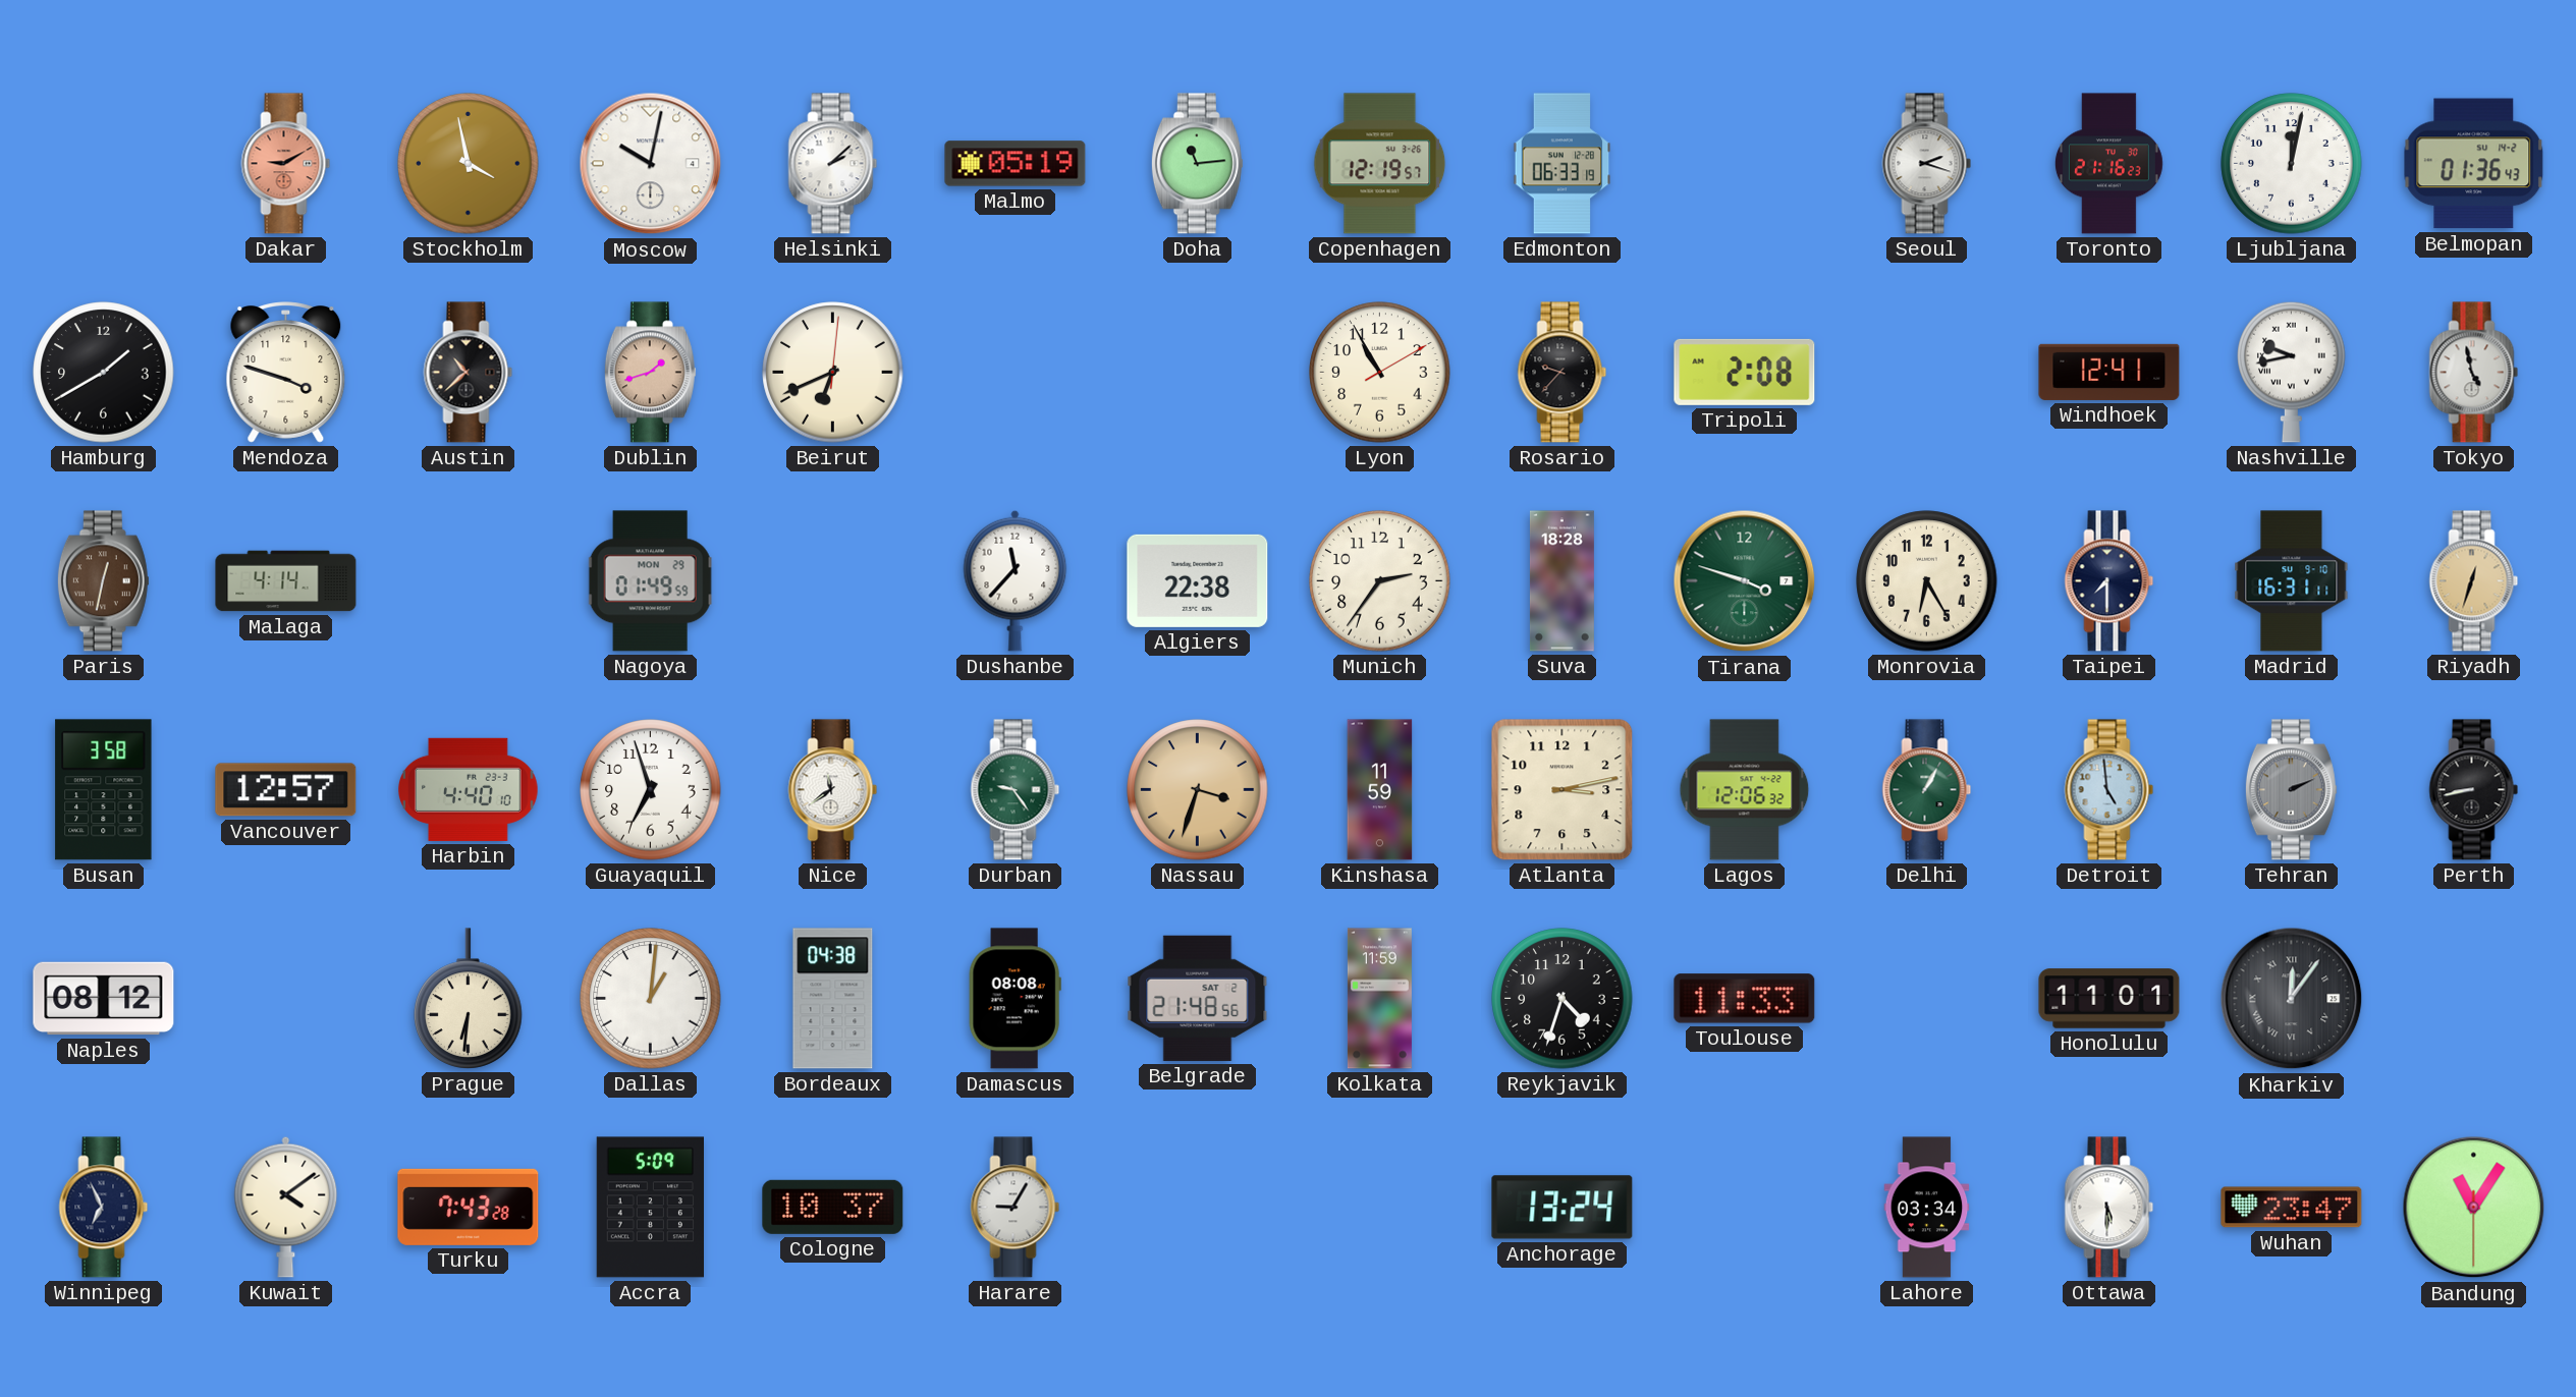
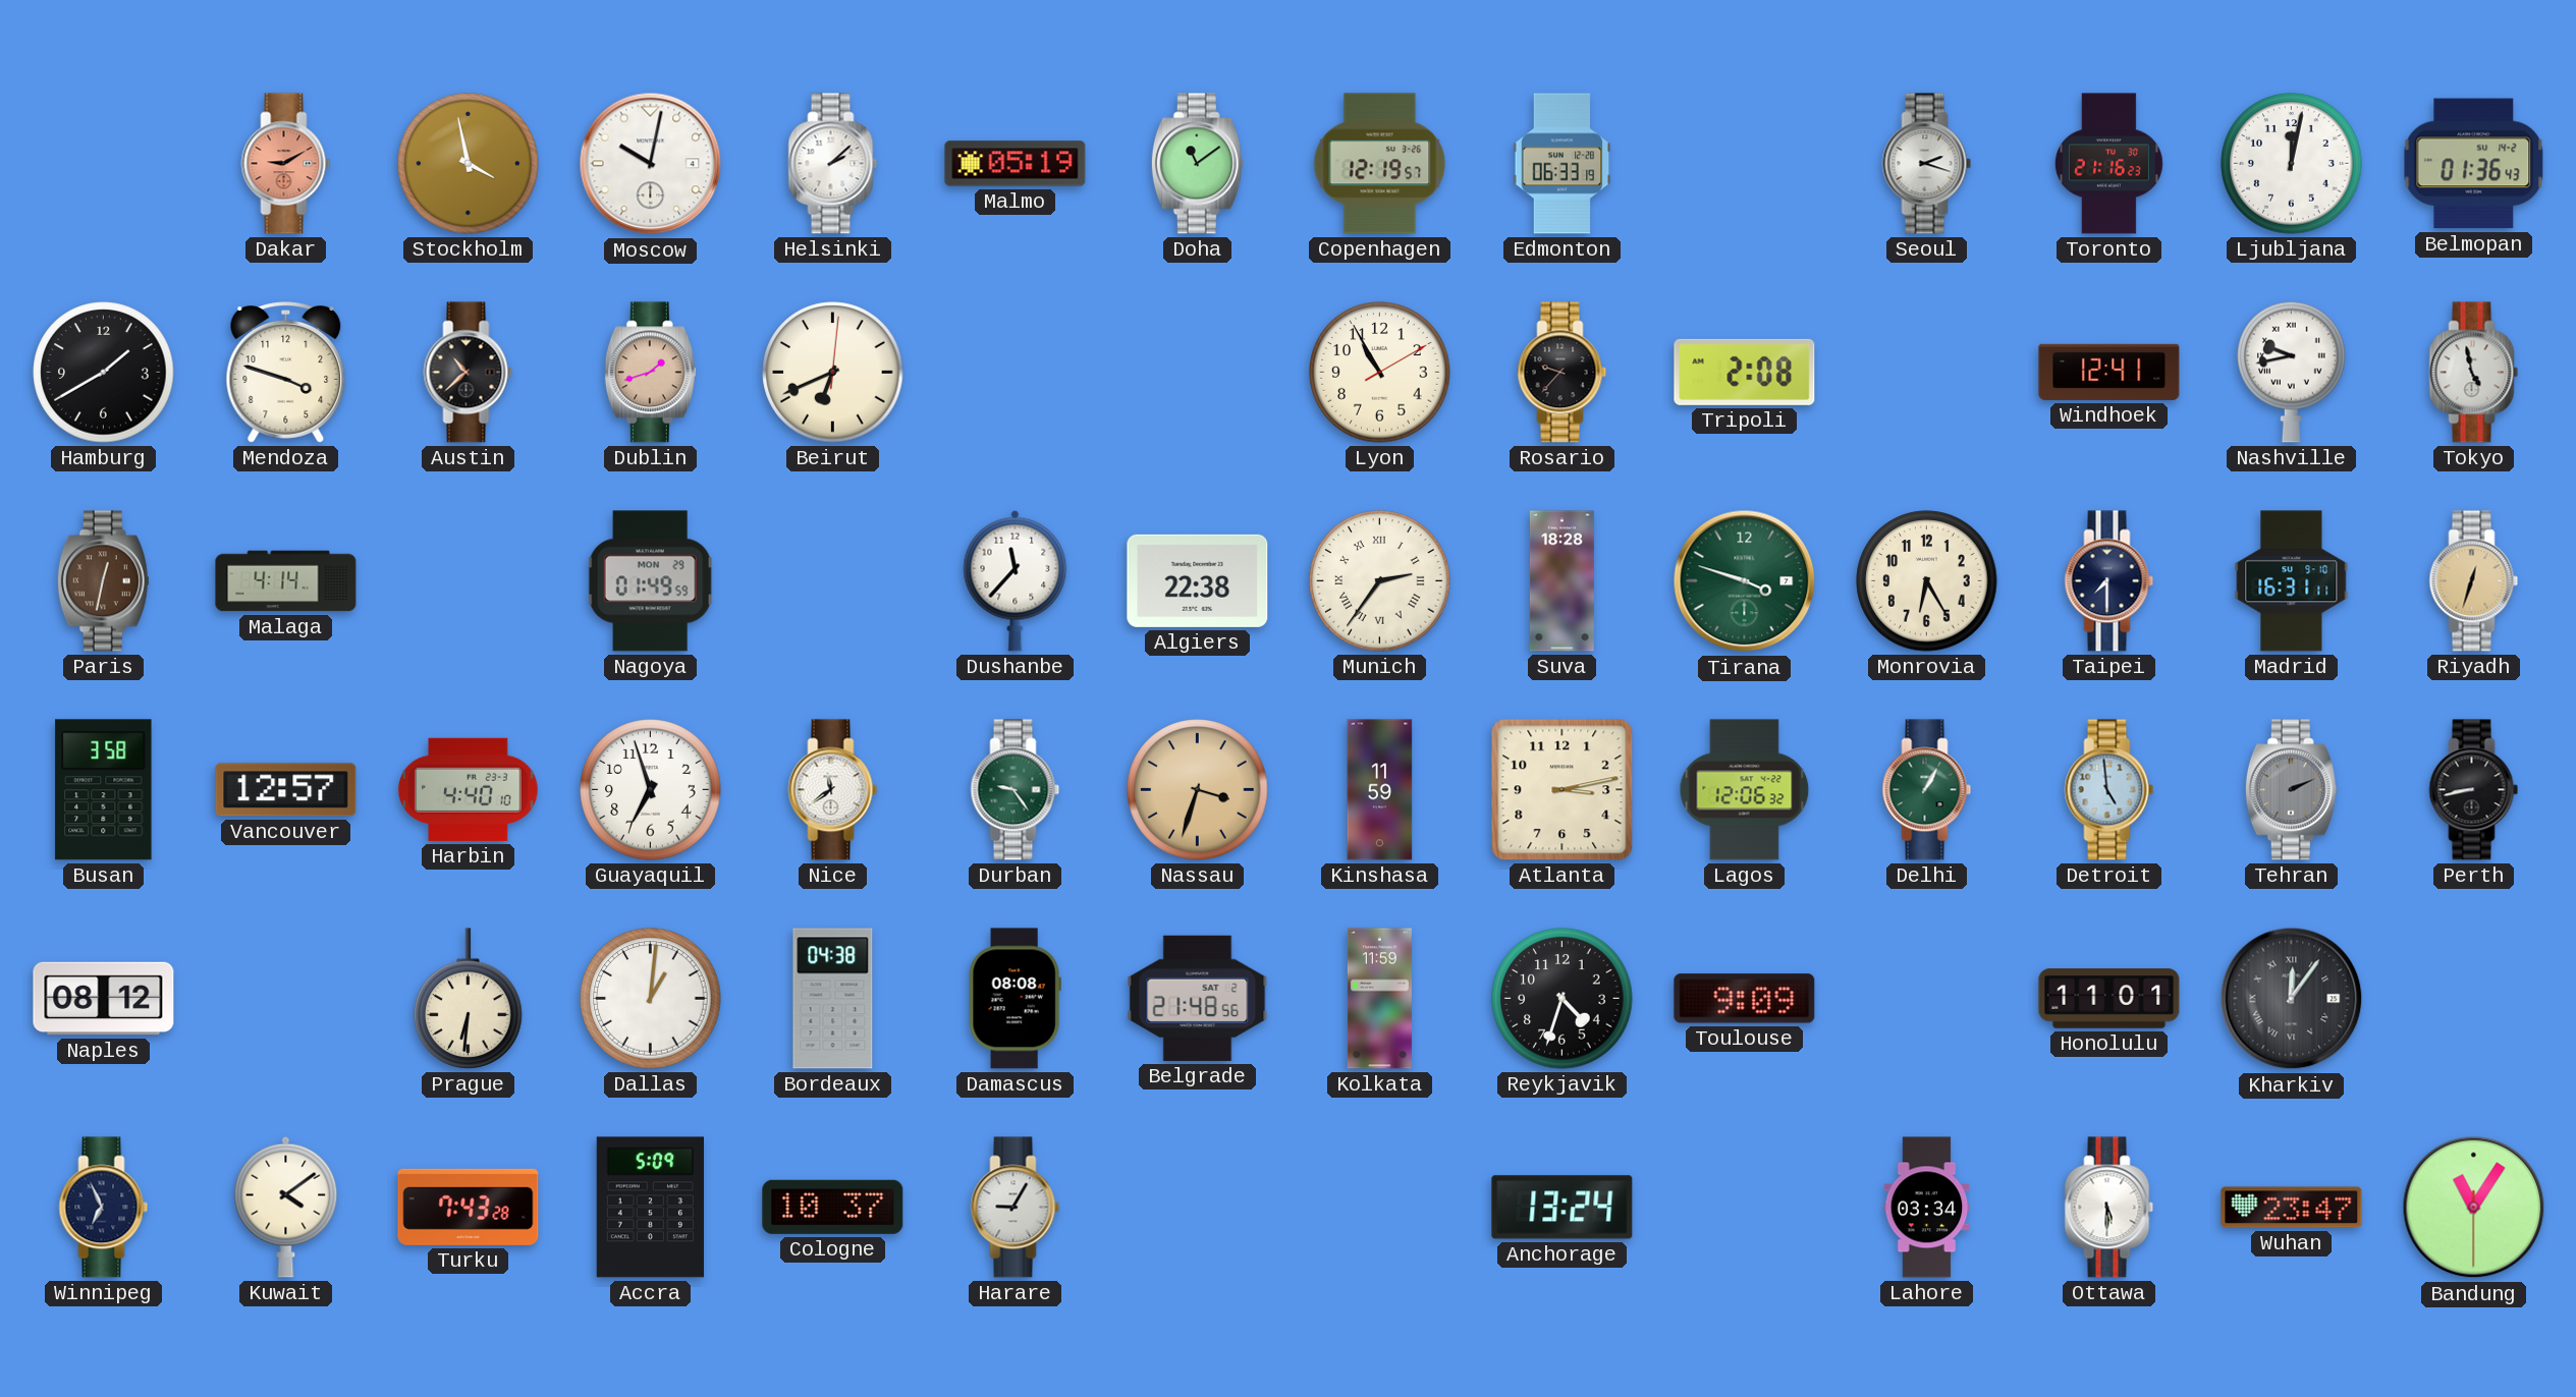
Doha: 11:14 -> 11:09 (1197, 164)
Munich numerals: Arabic -> Roman (1380, 581)
Toulouse: 11:33 -> 9:09 (1745, 999)
